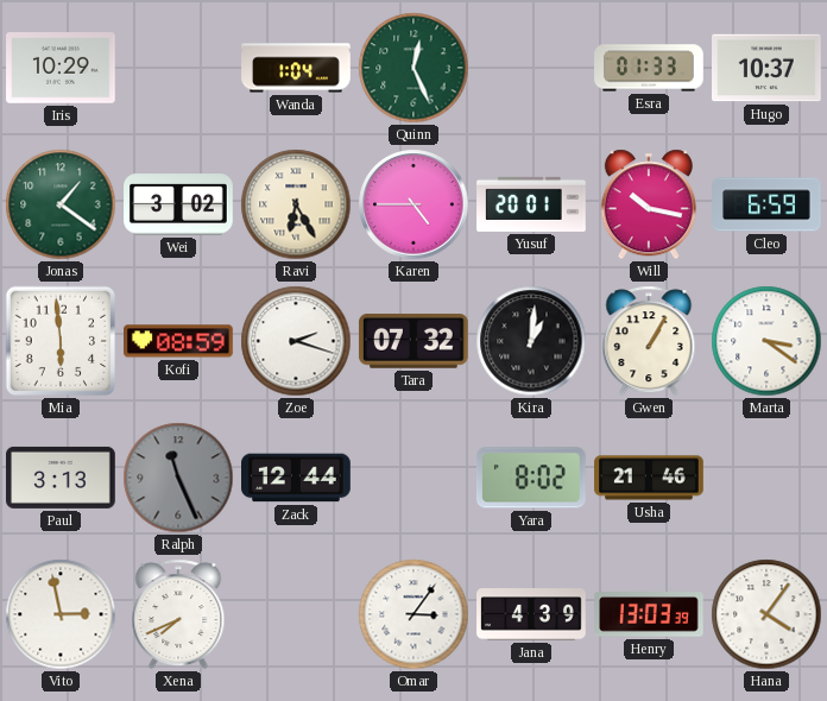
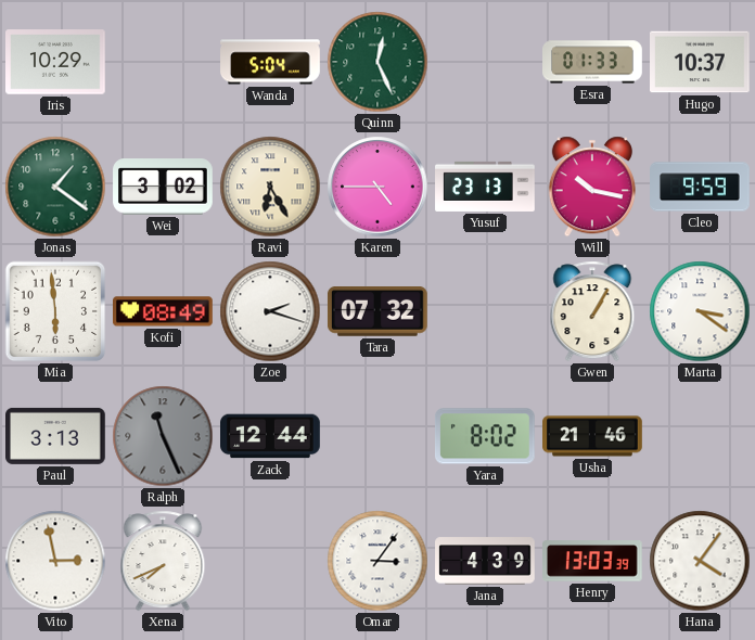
Wanda: 1:04 -> 5:04 (270, 62)
Yusuf: 20:01 -> 23:13 (485, 187)
Cleo: 6:59 -> 9:59 (700, 187)
Kofi: 08:59 -> 08:49 (164, 311)
Kira: 1:01 -> none (531, 341)
